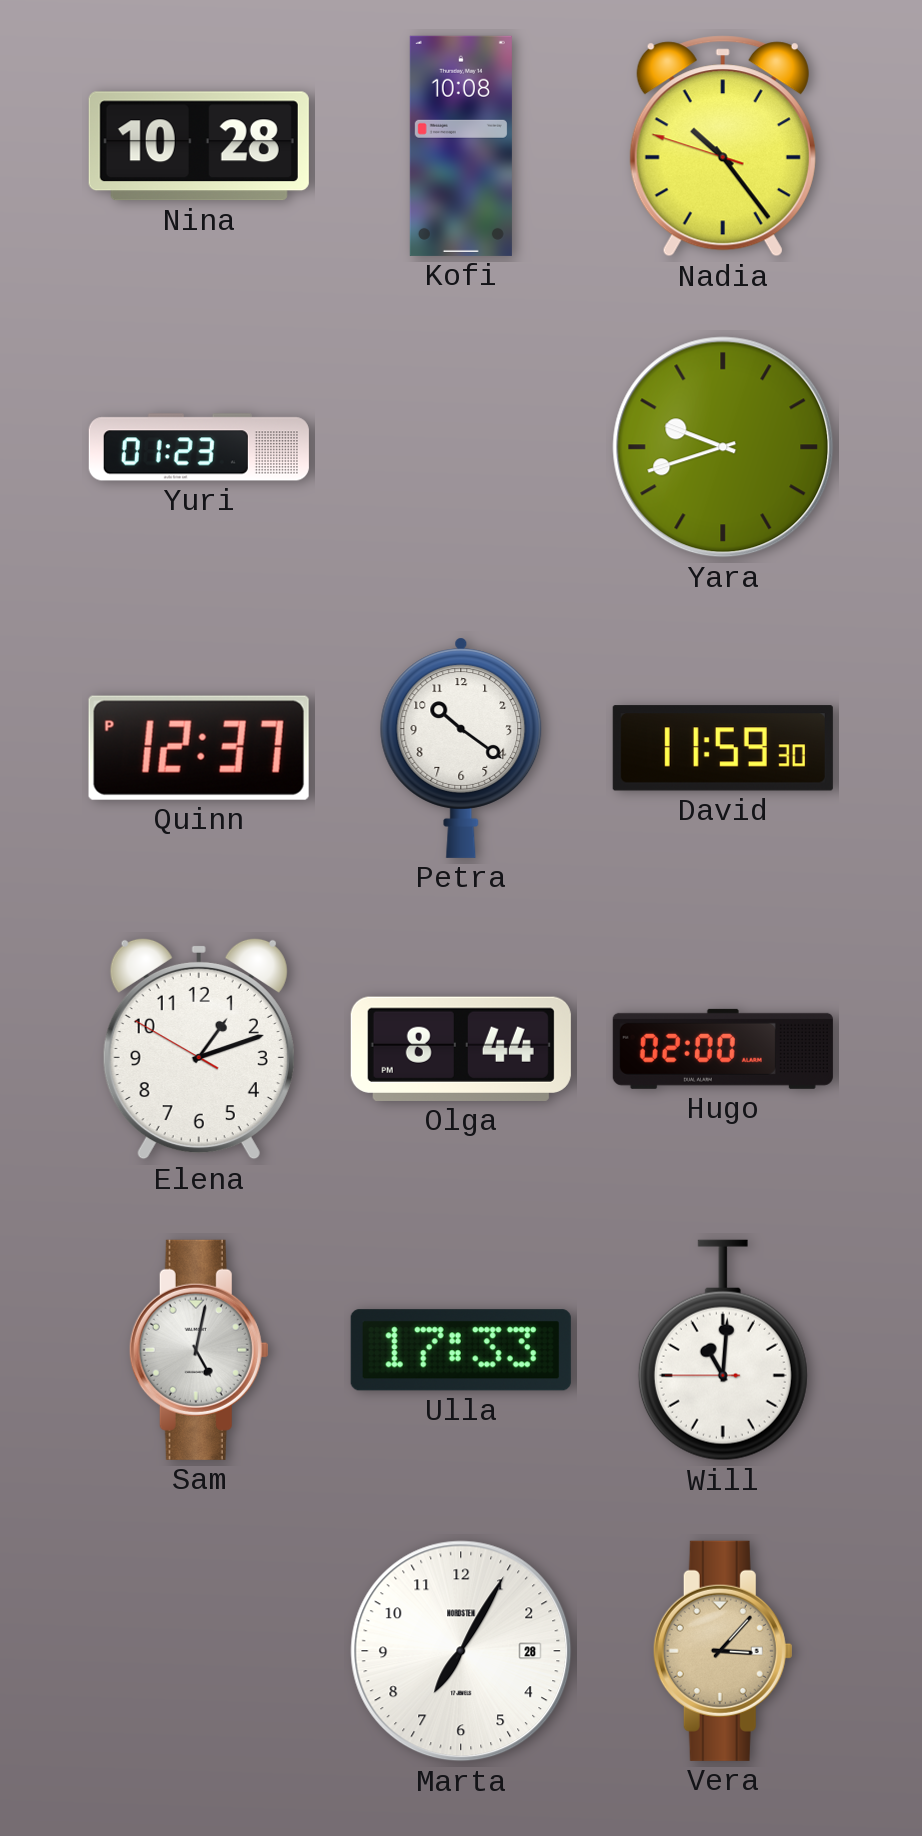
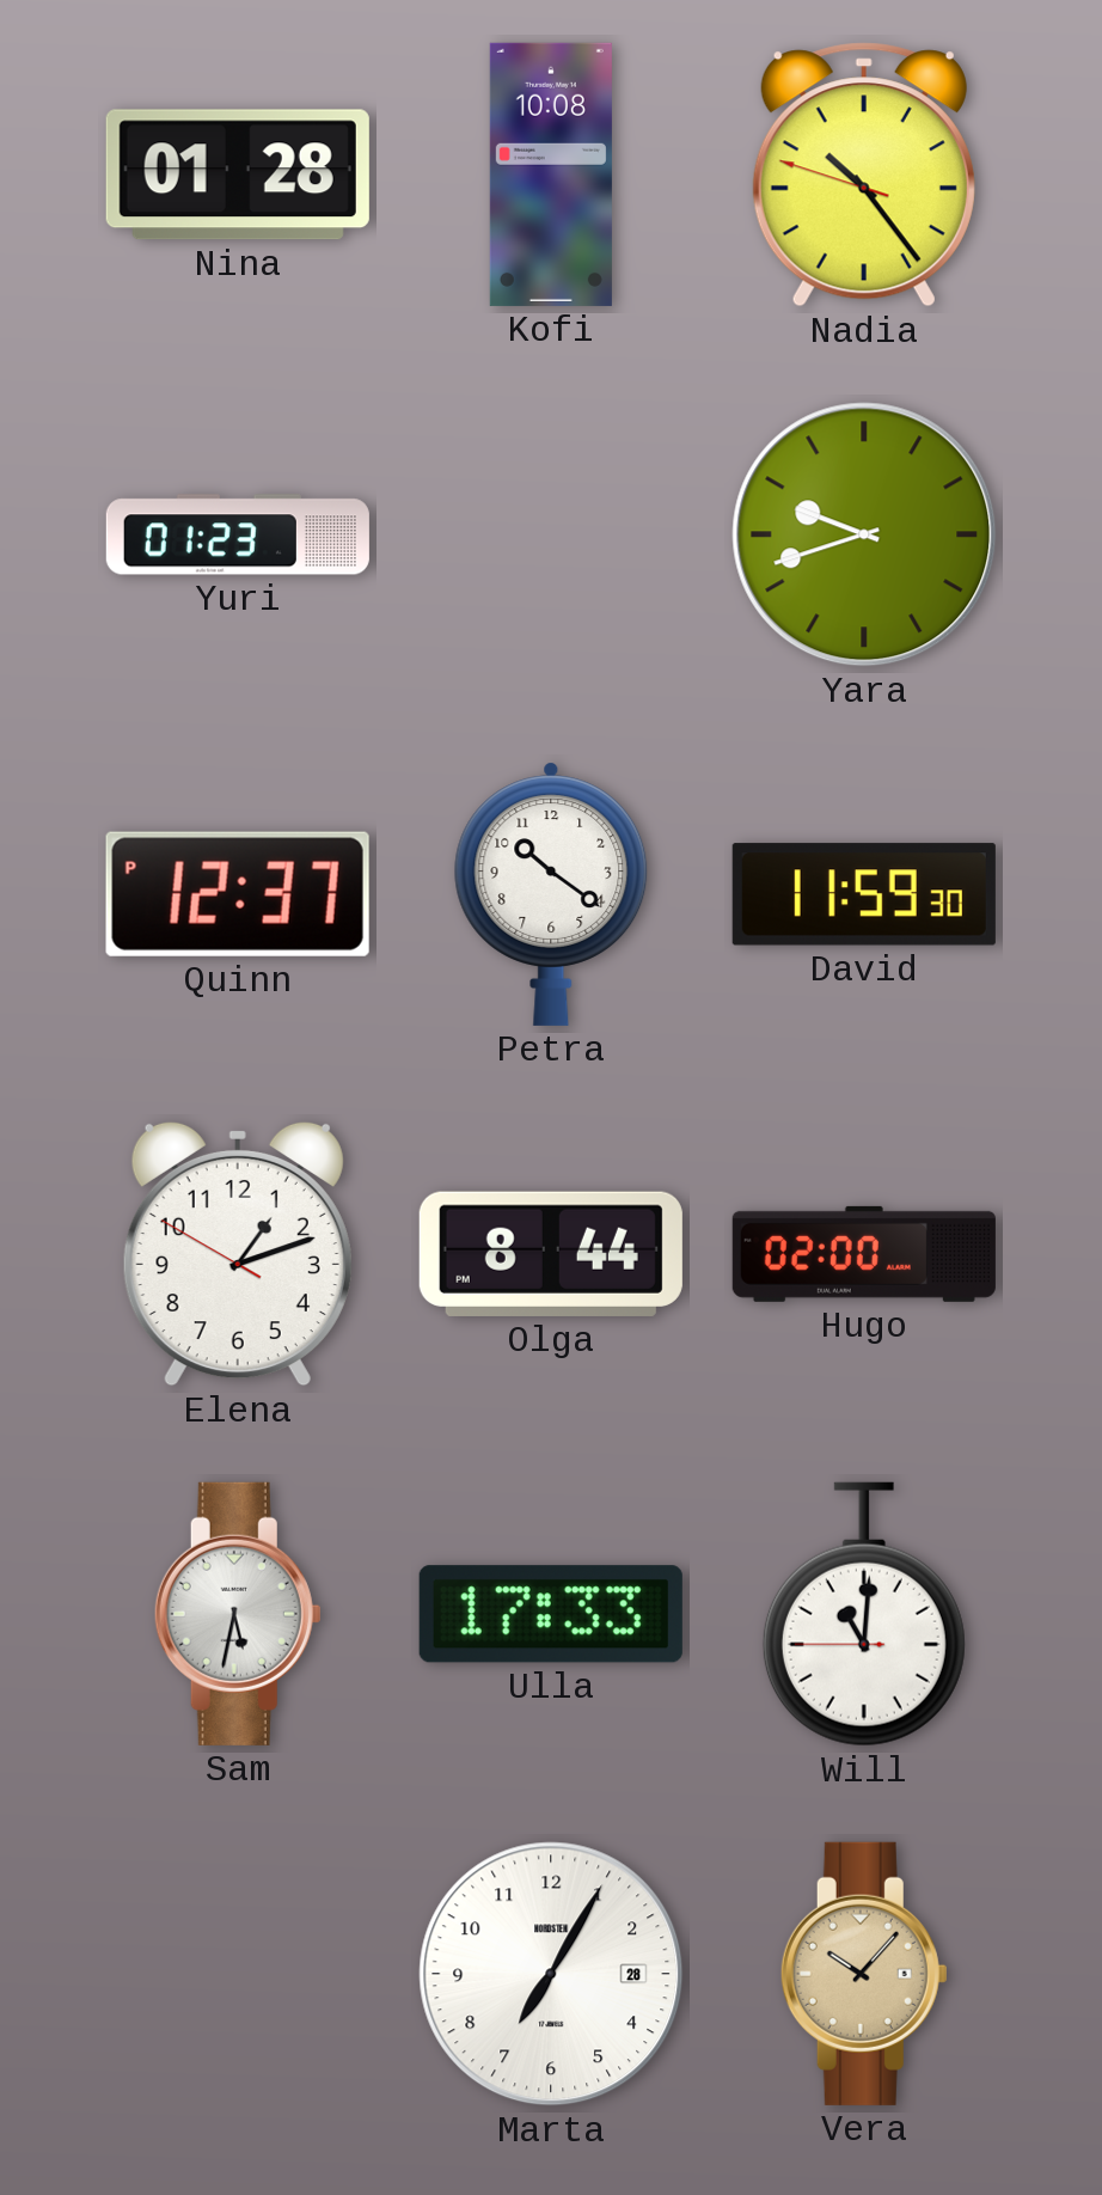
Nina: 10:28 -> 01:28 (238, 175)
Sam: 5:02 -> 5:32 (238, 1614)
Vera: 3:07 -> 10:07 (864, 1974)
